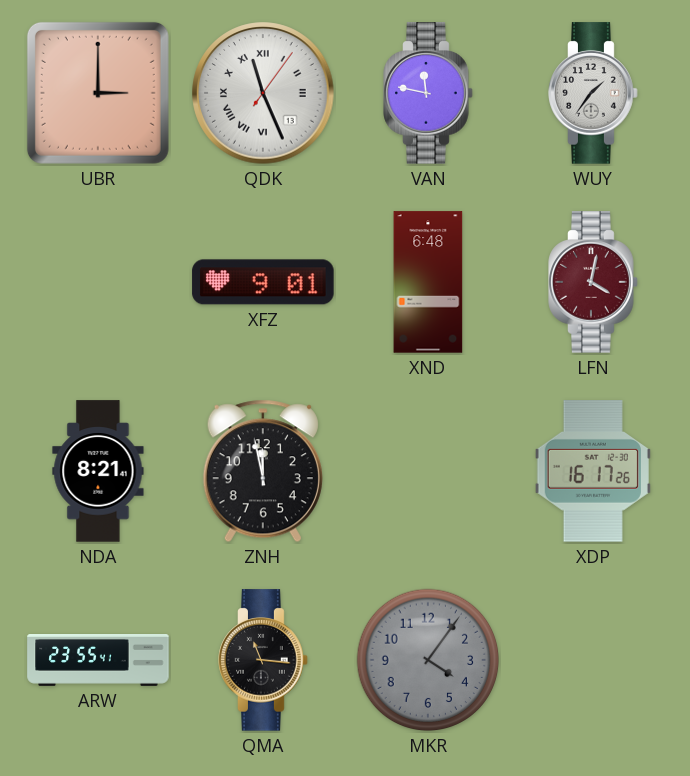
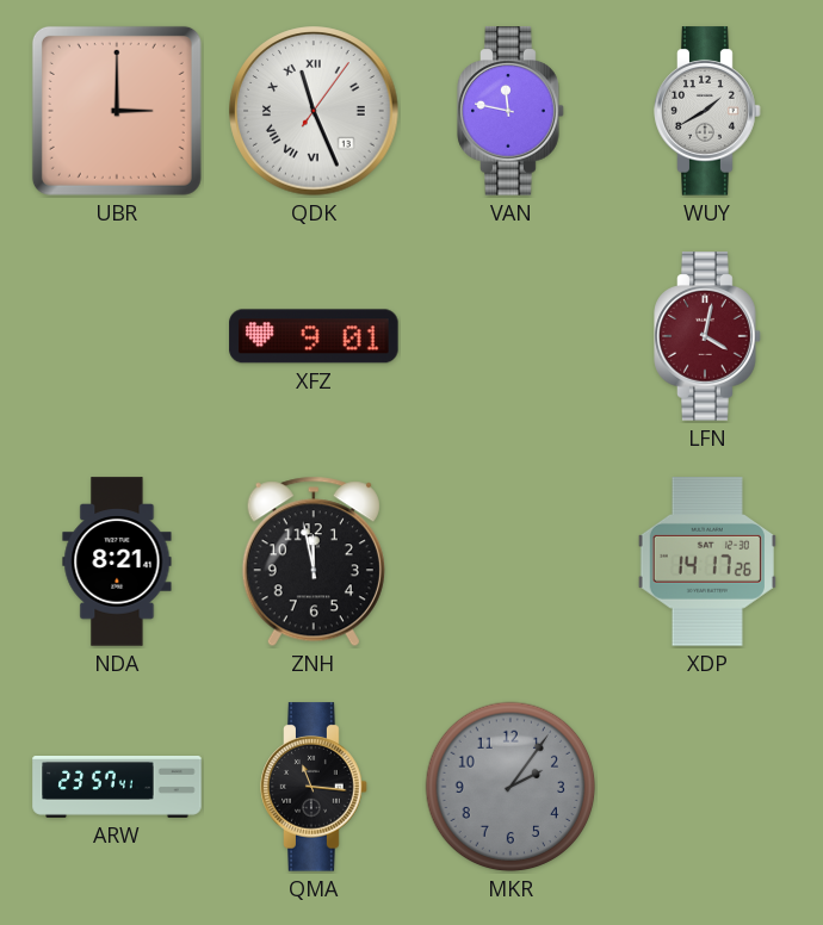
WUY: 1:36 -> 1:40 (707, 111)
XND: 6:48 -> none (428, 282)
XDP: 16:17 -> 14:17 (707, 561)
ARW: 23:55 -> 23:57 (117, 788)
MKR: 4:06 -> 2:06 (510, 787)
